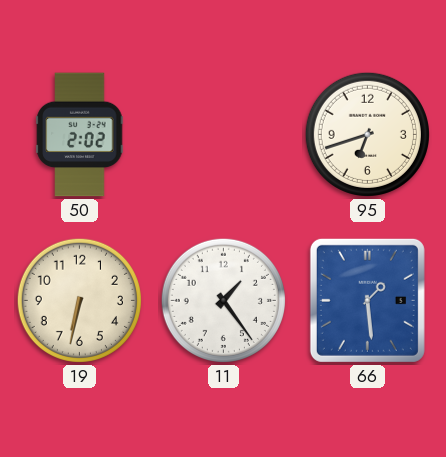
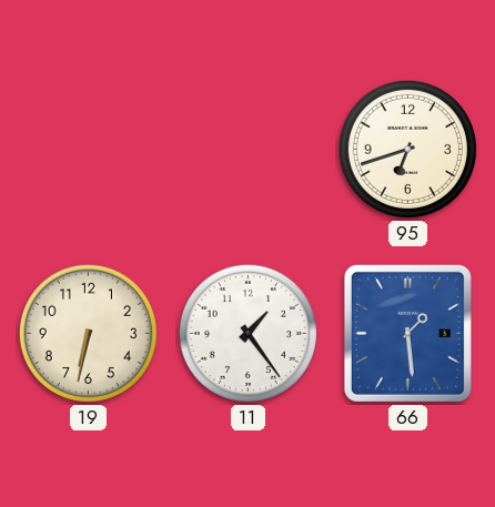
50: 2:02 -> none (80, 135)
